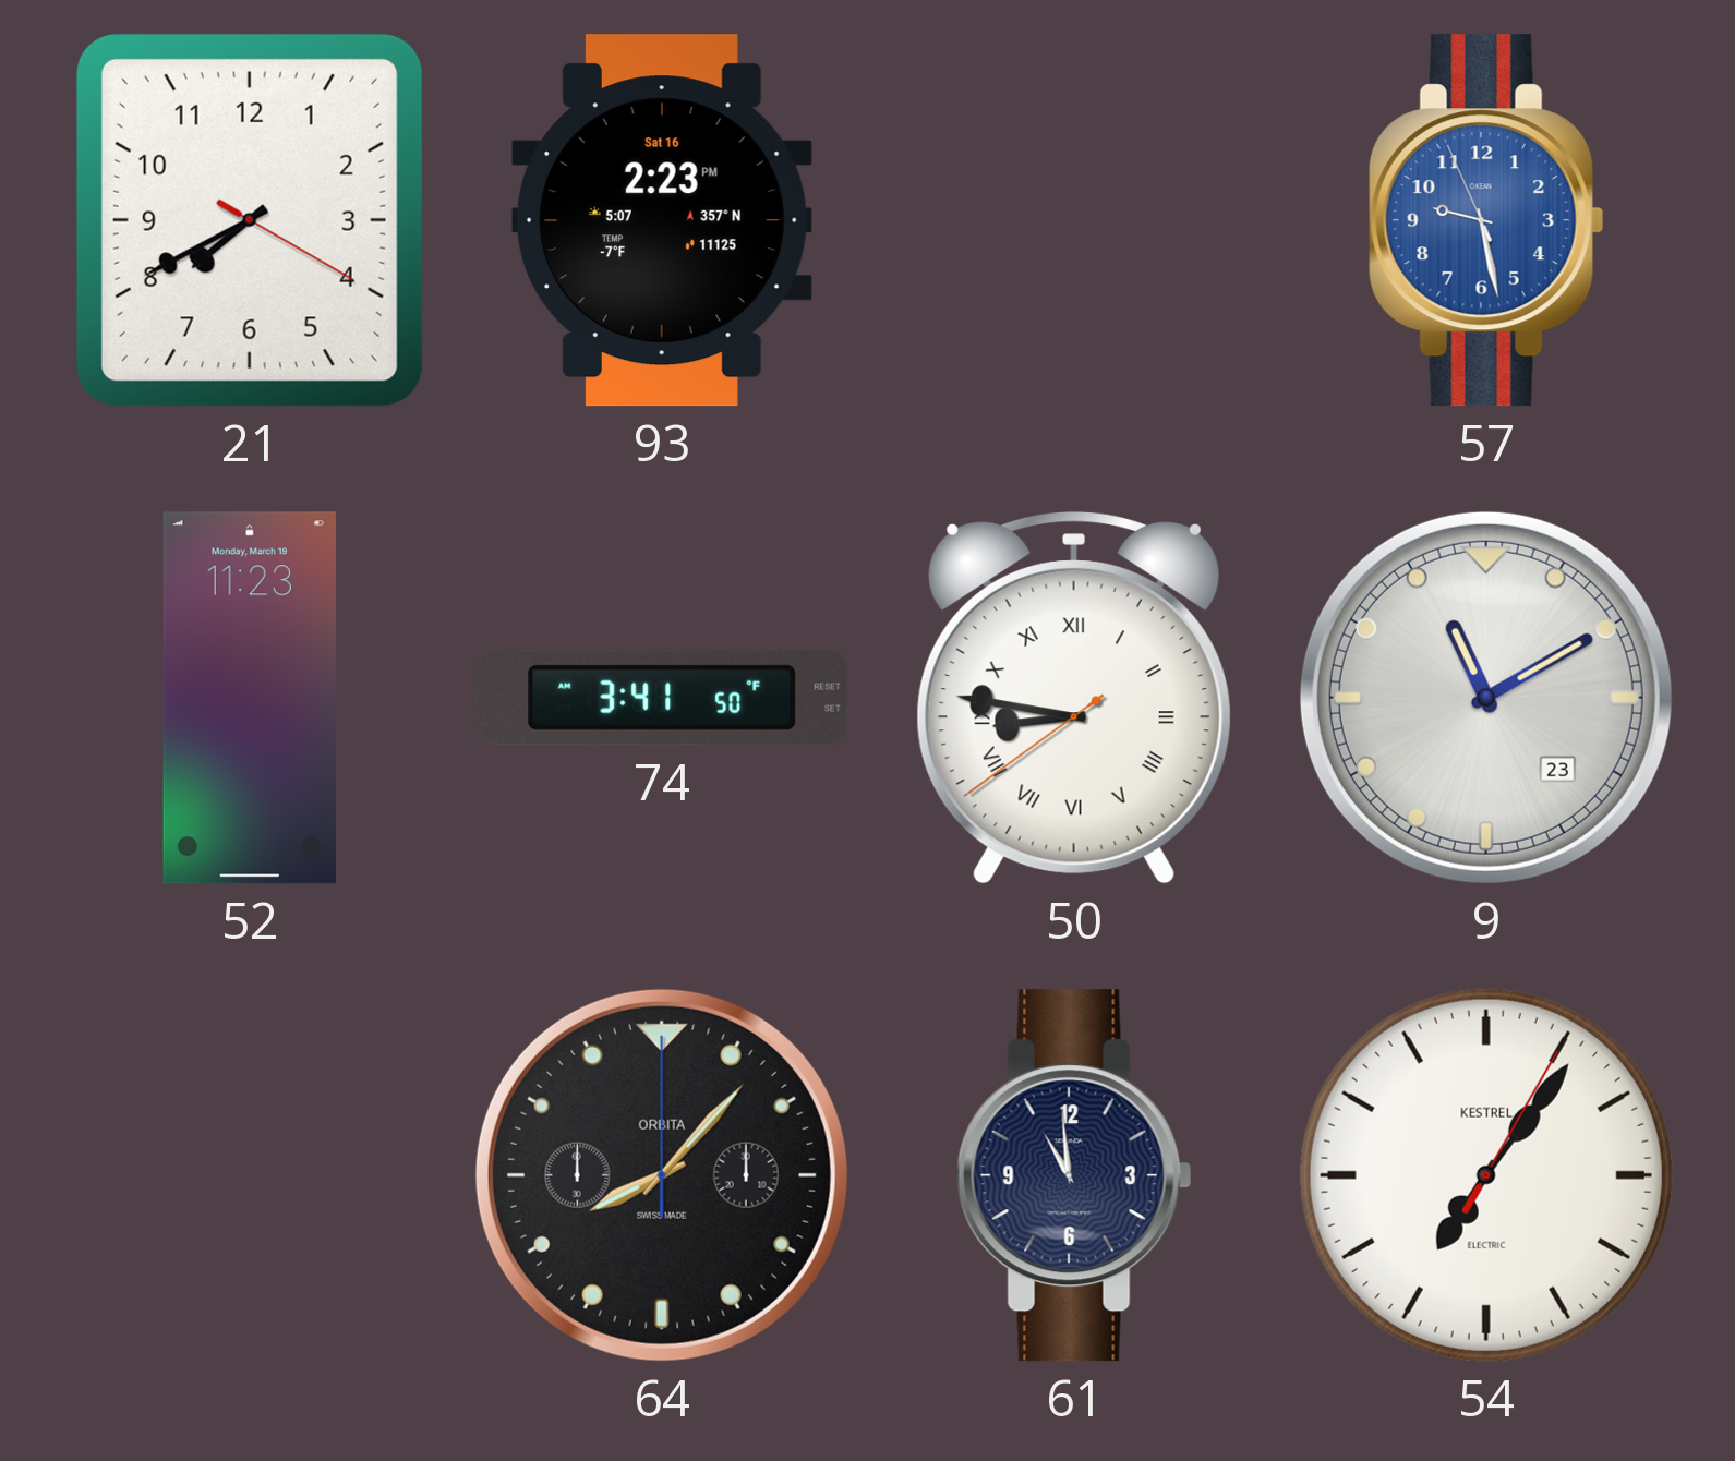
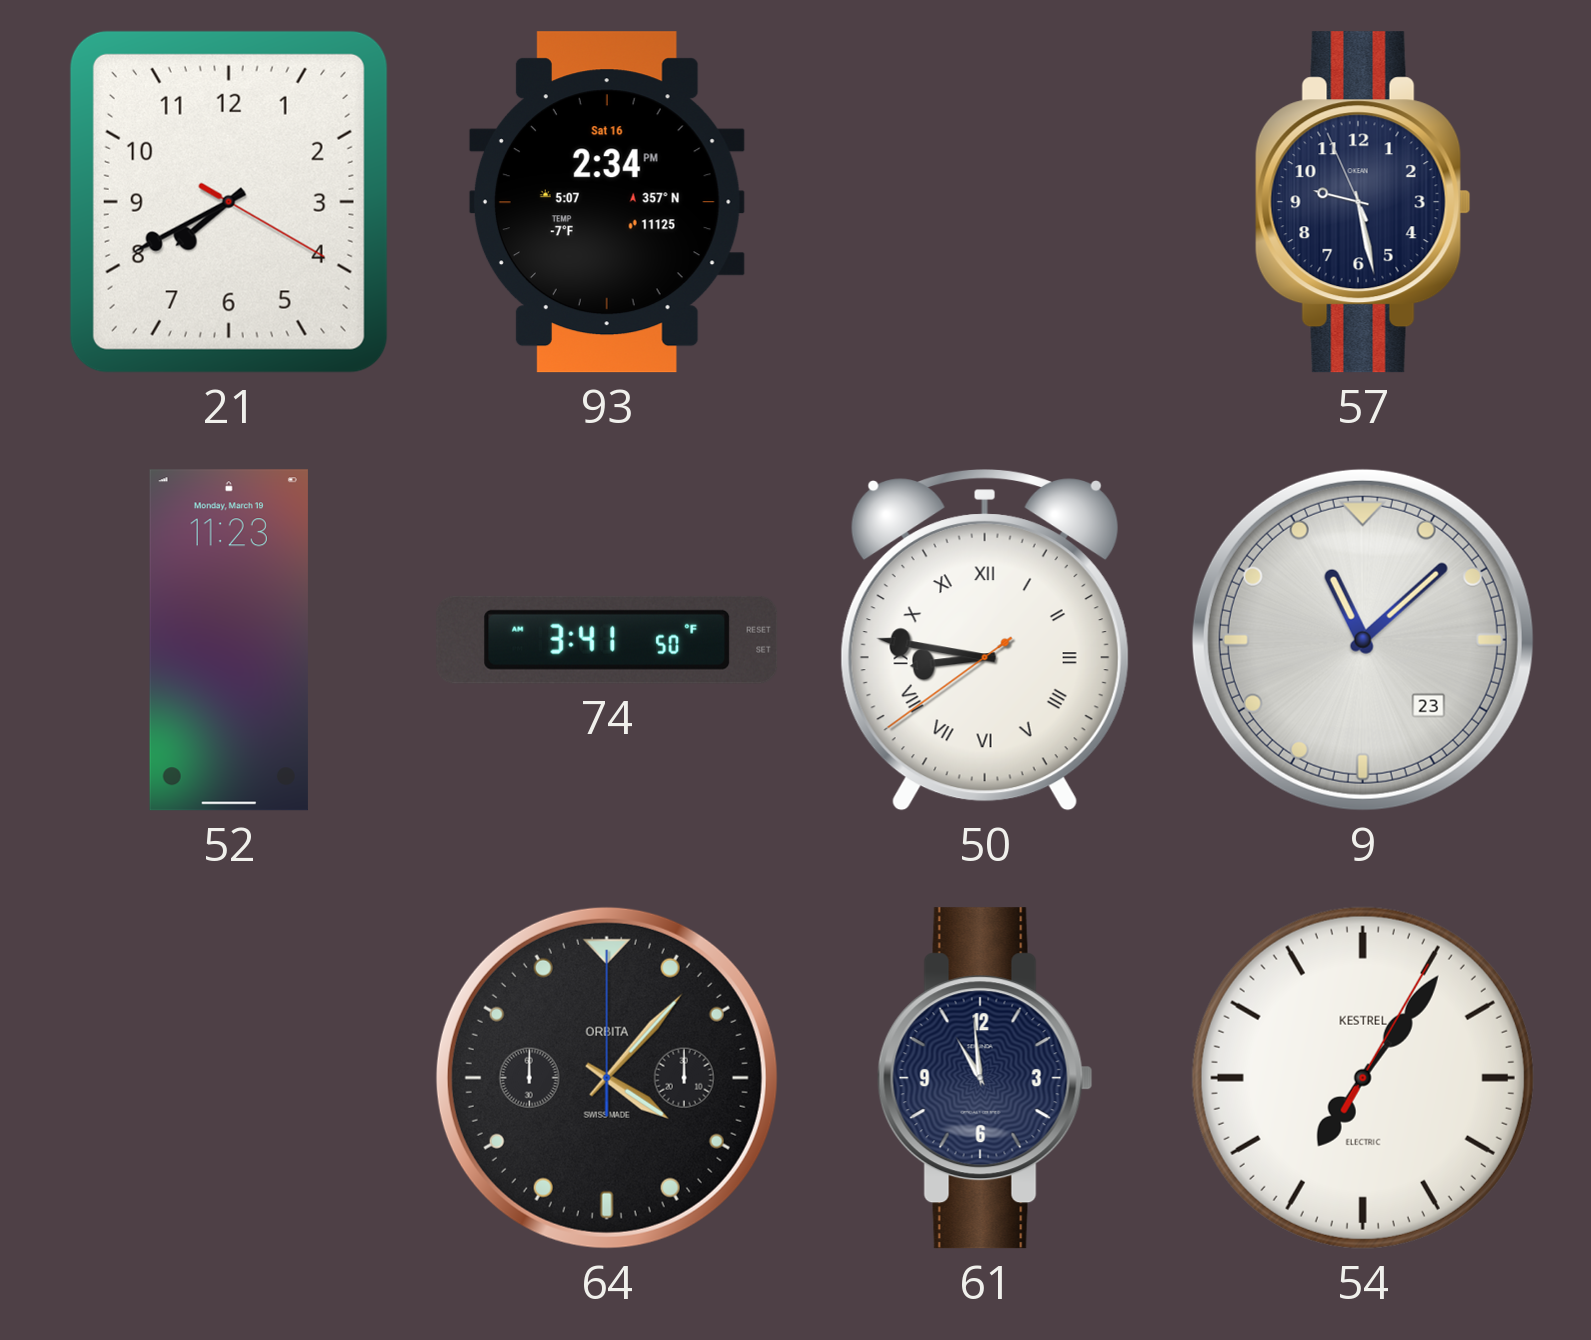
93: 2:23 -> 2:34 (607, 202)
57 dial: blue -> navy (1363, 202)
9: 11:10 -> 11:08 (1363, 640)
64: 8:07 -> 4:07 (607, 1078)
